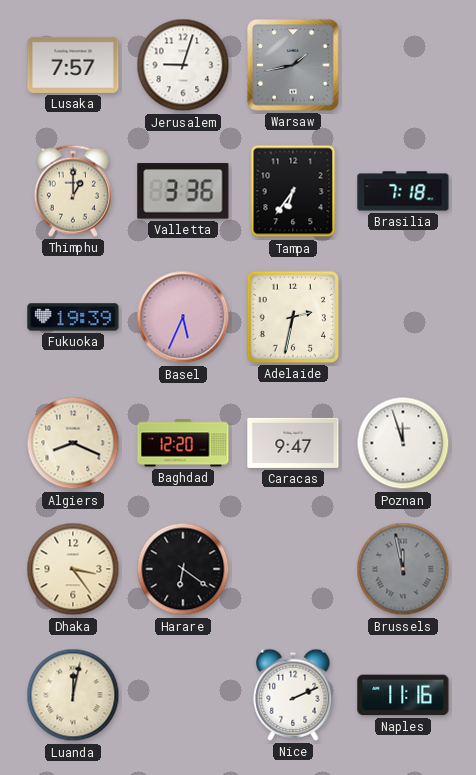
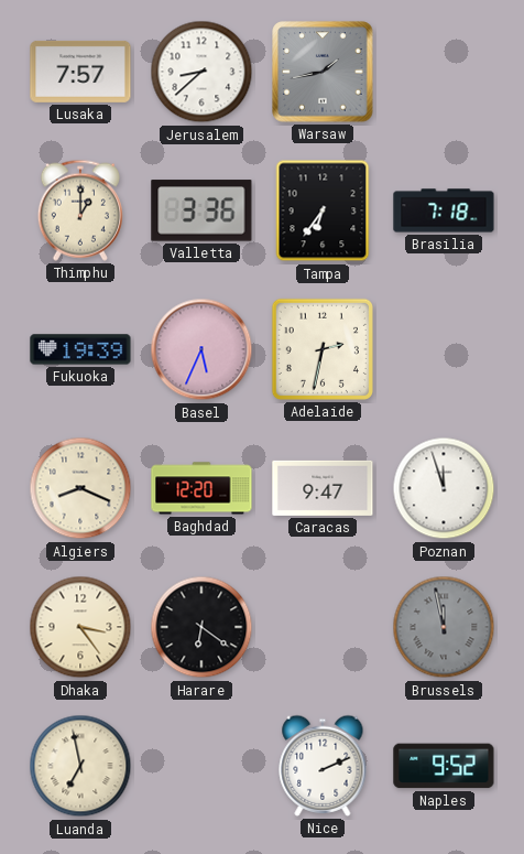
Jerusalem: 9:03 -> 8:38 (201, 72)
Luanda: 12:02 -> 6:58 (80, 766)
Naples: 11:16 -> 9:52 (444, 766)
